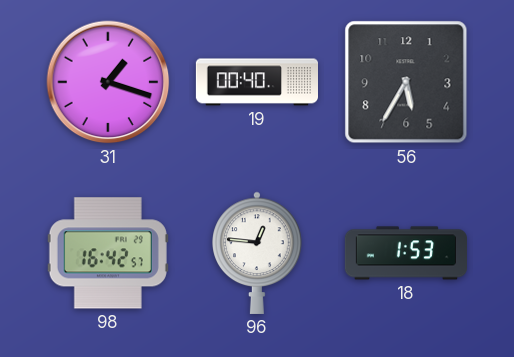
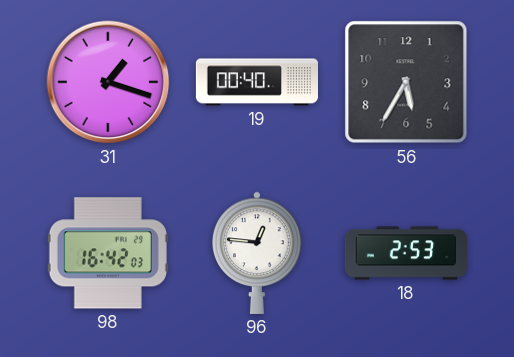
98: 16:42:57 -> 16:42:03 (108, 253)
18: 1:53 -> 2:53 (406, 253)
